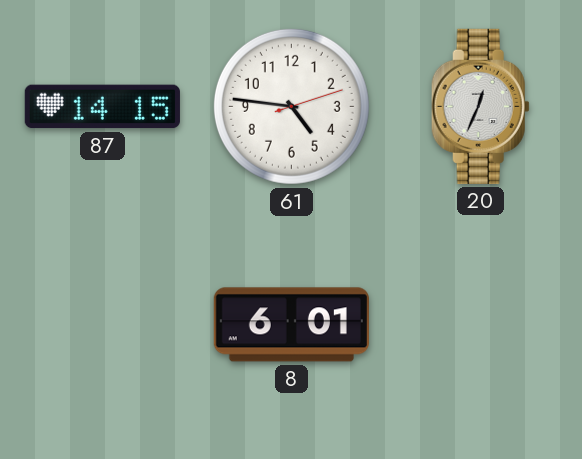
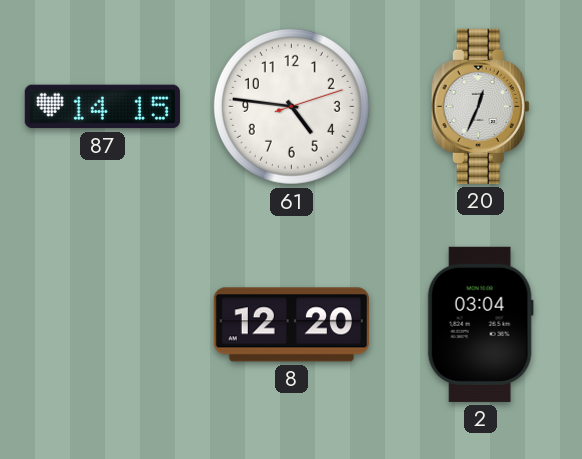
8: 6:01 -> 12:20 (291, 325)
2: none -> 03:04 (480, 324)
